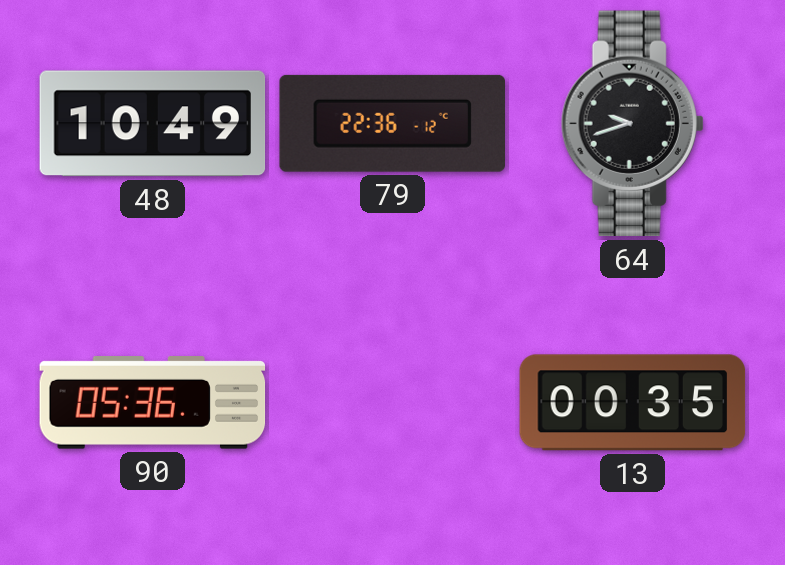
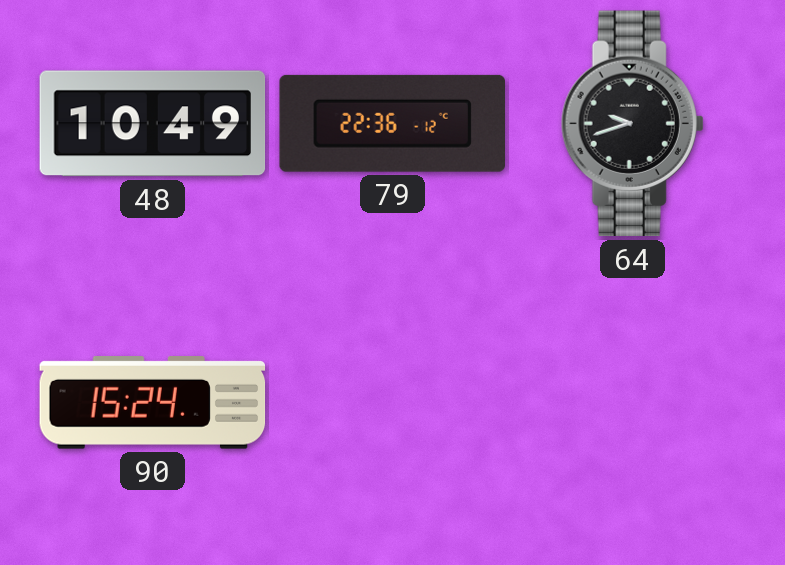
90: 05:36 -> 15:24 (153, 403)
13: 00:35 -> none (633, 403)
